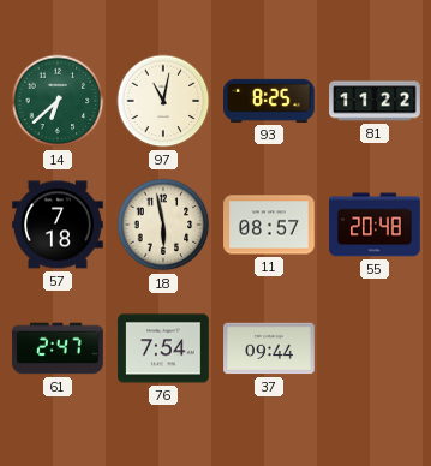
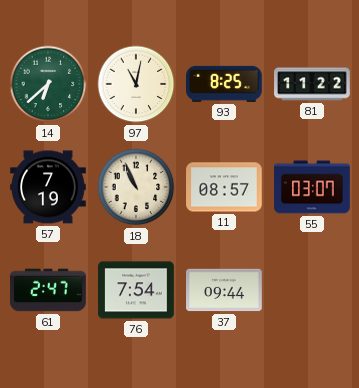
57: 7:18 -> 7:19 (48, 187)
18: 5:58 -> 10:56 (136, 187)
55: 20:48 -> 03:07 (312, 187)
